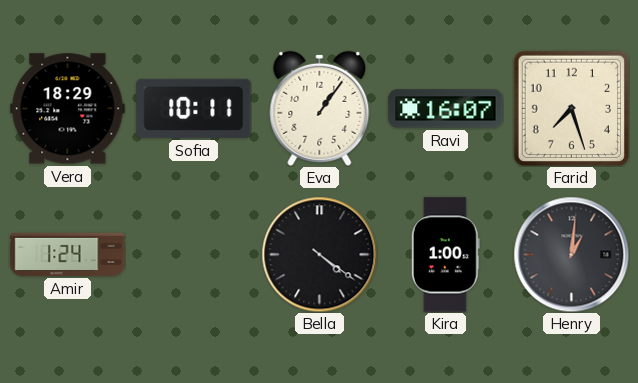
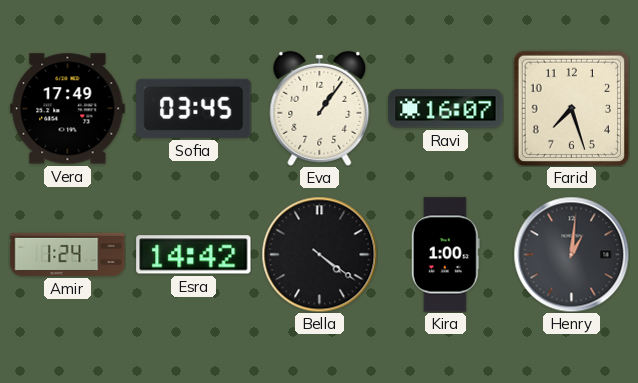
Vera: 18:29 -> 17:49 (68, 109)
Sofia: 10:11 -> 03:45 (194, 108)
Esra: none -> 14:42 (194, 255)
